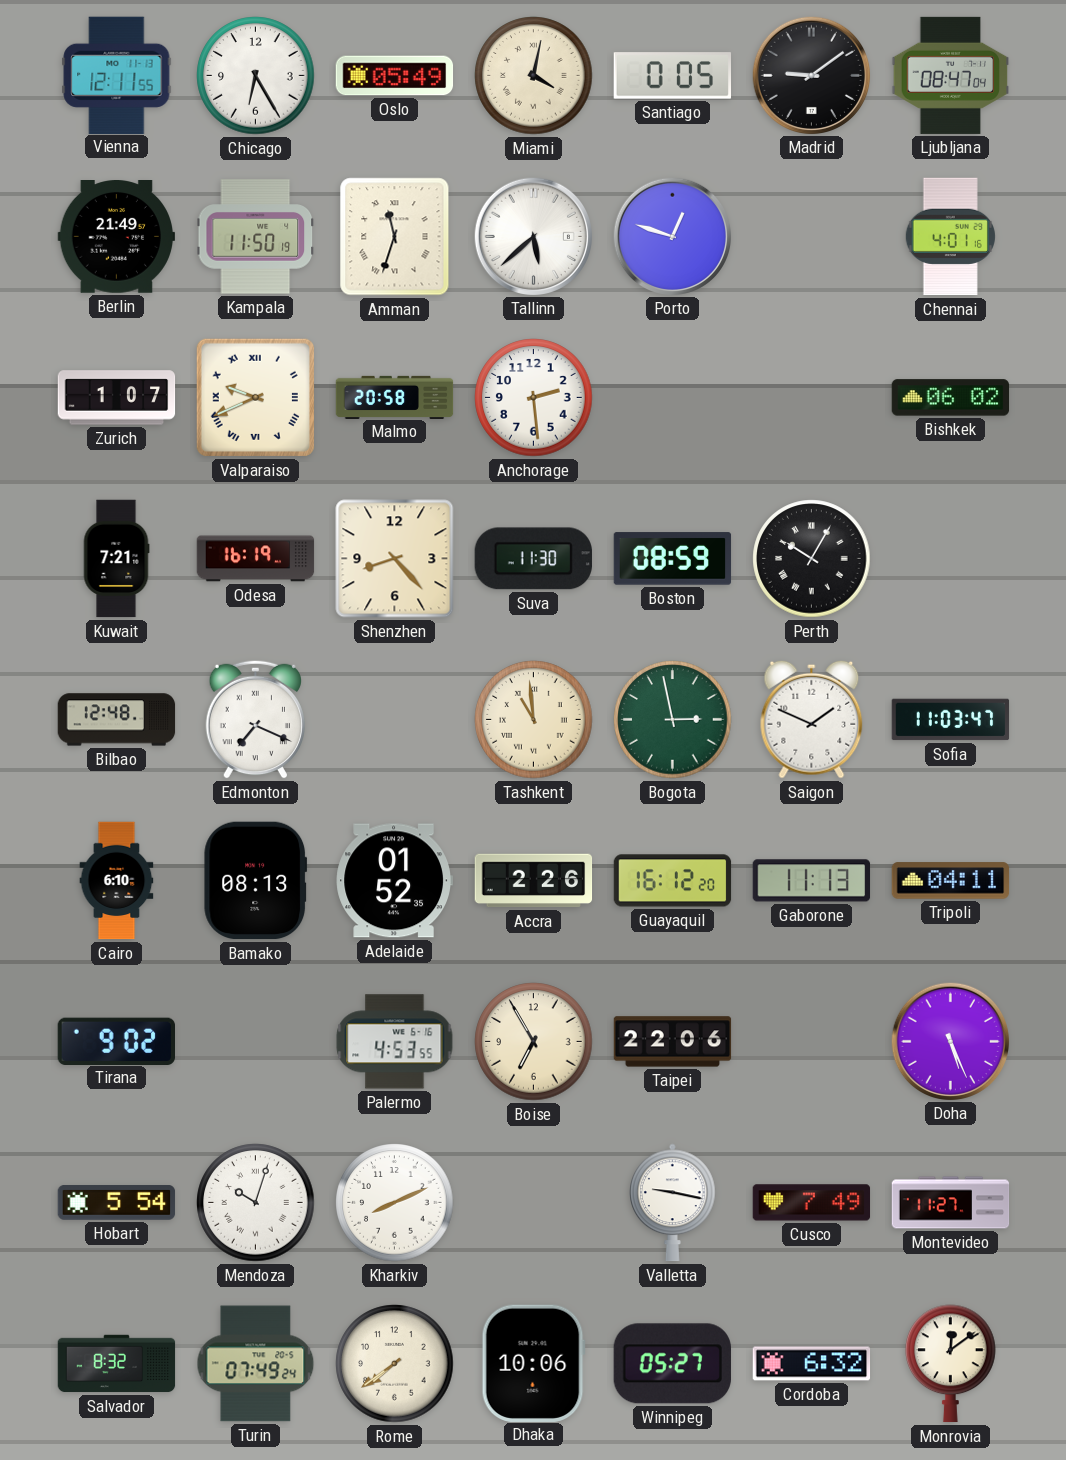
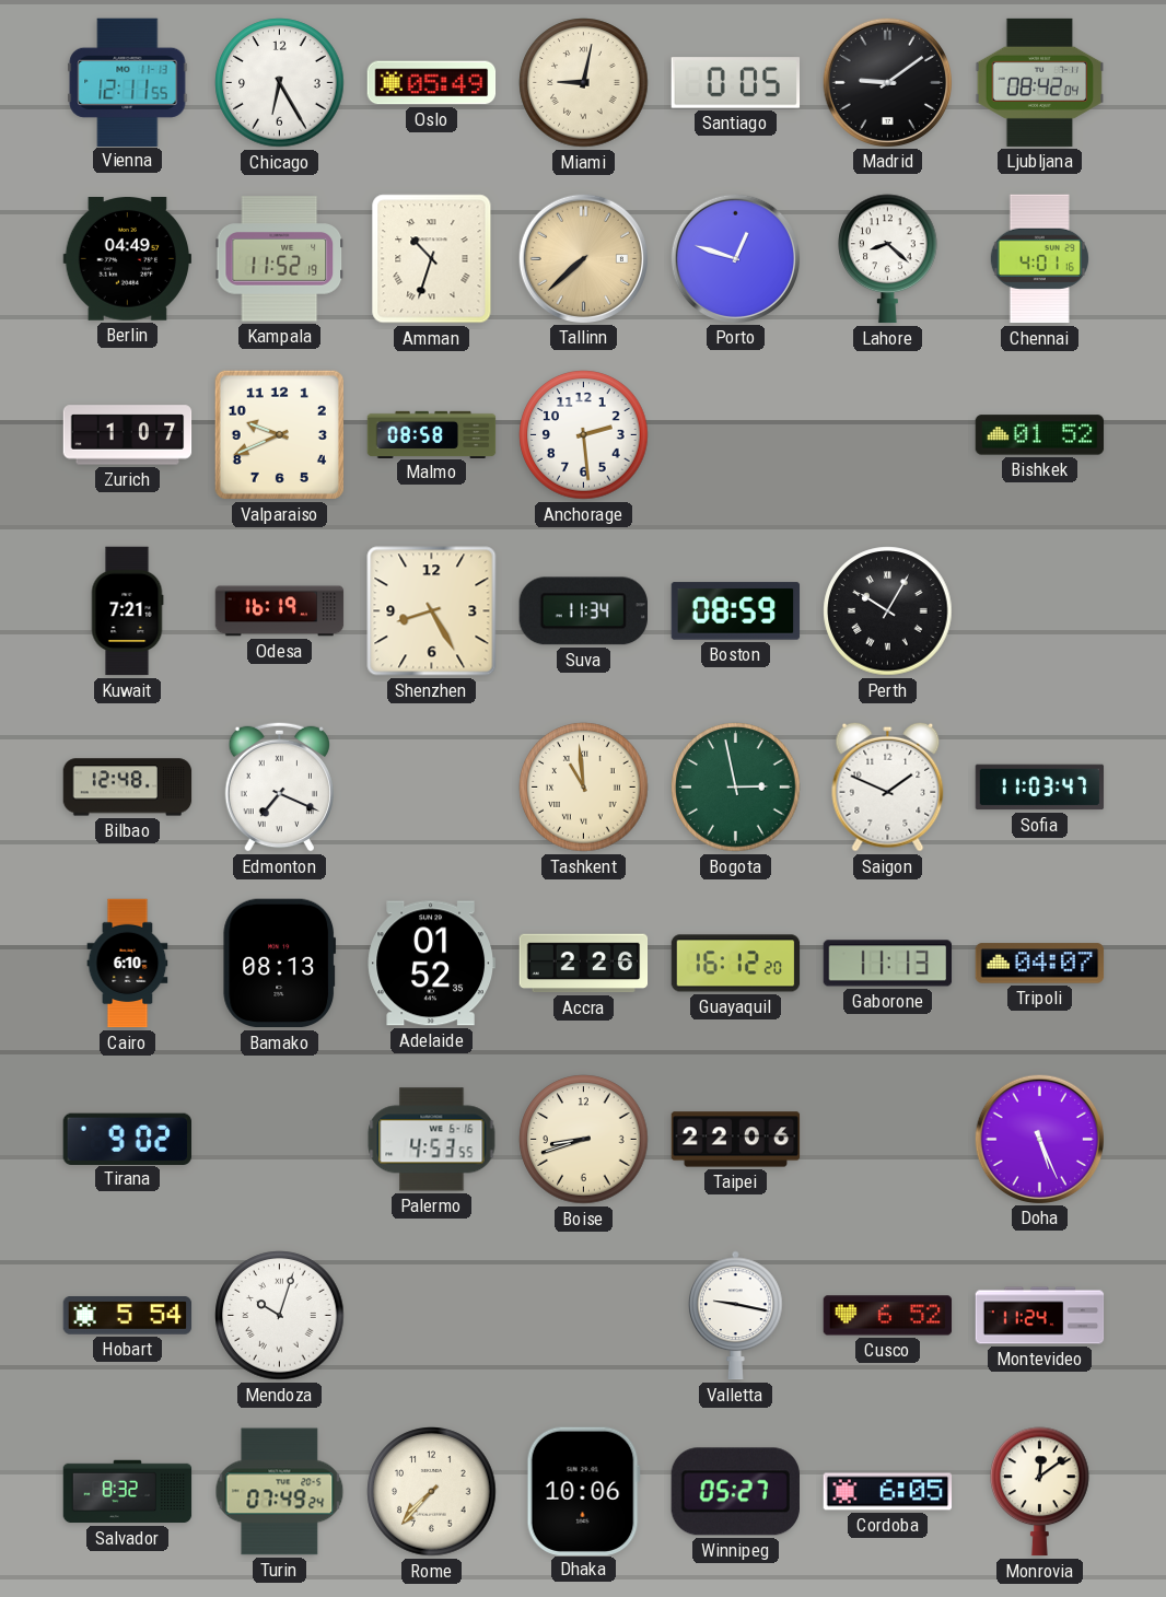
Miami: 4:02 -> 9:02 (584, 83)
Ljubljana: 08:47 -> 08:42 (1040, 82)
Berlin: 21:49 -> 04:49 (128, 259)
Kampala: 11:50 -> 11:52 (280, 259)
Amman: 11:33 -> 10:33 (432, 259)
Tallinn: 5:38 -> 7:38 (583, 258)
Tallinn dial: white -> champagne (583, 258)
Lahore: none -> 8:22 (888, 259)
Valparaiso numerals: Roman -> Arabic (279, 434)
Malmo: 20:58 -> 08:58 (432, 434)
Bishkek: 06:02 -> 01:52 (1040, 435)
Shenzhen: 8:23 -> 8:25 (432, 611)
Suva: 11:30 -> 11:34 (583, 611)
Tripoli: 04:11 -> 04:07 (1040, 964)
Boise: 6:55 -> 8:42 (584, 1140)
Kharkiv: 8:11 -> none (395, 1203)
Cusco: 7:49 -> 6:52 (888, 1316)
Montevideo: 11:27 -> 11:24 (1040, 1316)
Rome: 7:39 -> 7:37 (432, 1492)
Cordoba: 6:32 -> 6:05 (888, 1492)
